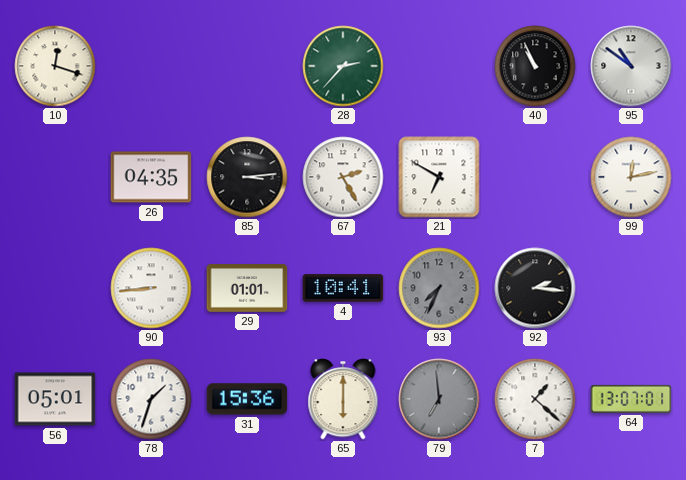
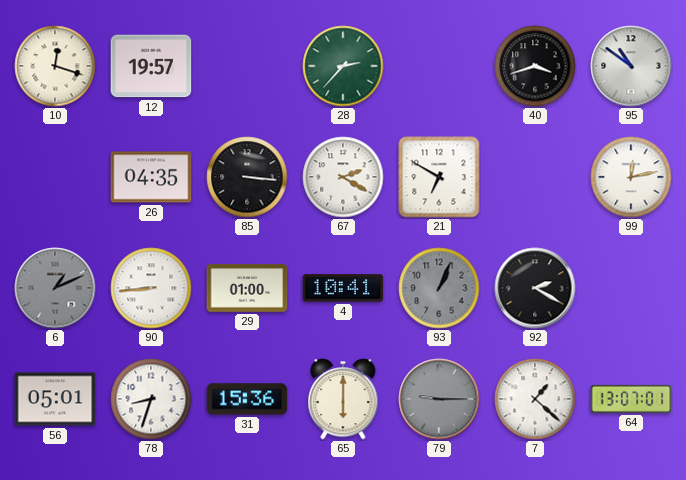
12: none -> 19:57 (151, 66)
40: 10:56 -> 3:42 (535, 66)
85: 3:14 -> 3:16 (247, 177)
67: 2:25 -> 2:20 (343, 177)
6: none -> 1:11 (55, 288)
29: 01:01 -> 01:00 (247, 288)
93: 7:34 -> 1:04 (439, 288)
92: 2:16 -> 2:20 (535, 288)
78: 1:33 -> 8:33 (151, 399)
79: 6:59 -> 9:15 (439, 399)
